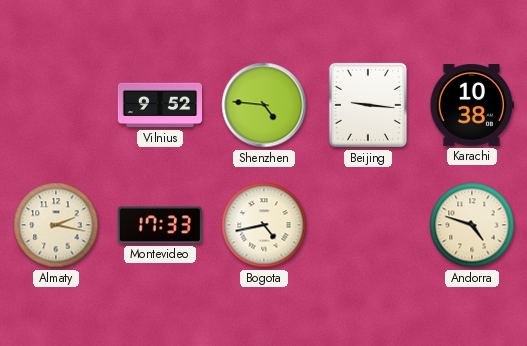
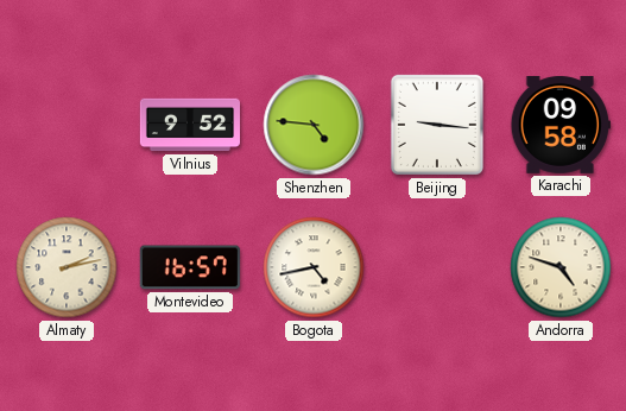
Karachi: 10:38 -> 09:58 (561, 126)
Almaty: 2:17 -> 2:13 (67, 267)
Montevideo: 17:33 -> 16:57 (190, 267)
